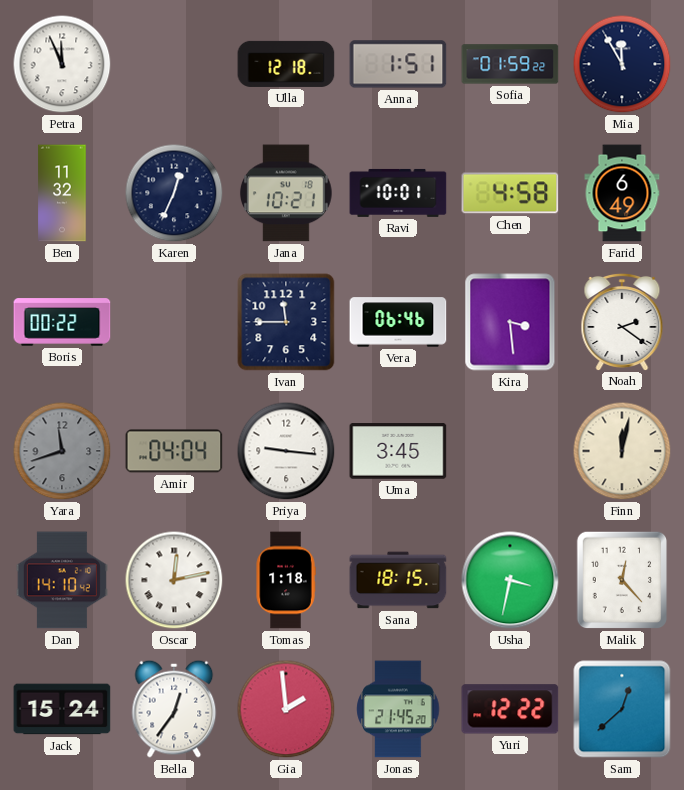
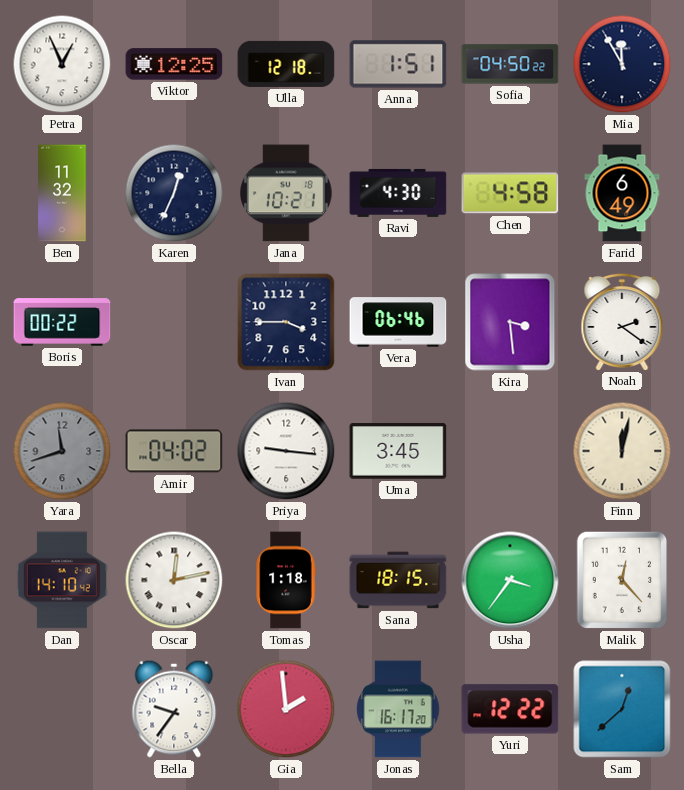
Petra: 11:56 -> 12:56 (62, 64)
Viktor: none -> 12:25 (174, 64)
Sofia: 01:59 -> 04:50 (510, 64)
Ravi: 10:01 -> 4:30 (398, 193)
Ivan: 11:45 -> 3:45 (286, 322)
Amir: 04:04 -> 04:02 (174, 451)
Usha: 3:32 -> 3:36 (510, 580)
Jack: 15:24 -> none (62, 709)
Bella: 12:36 -> 9:36 (174, 709)
Jonas: 21:45 -> 16:17 (398, 709)
